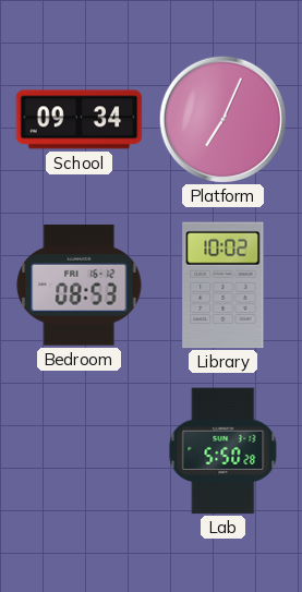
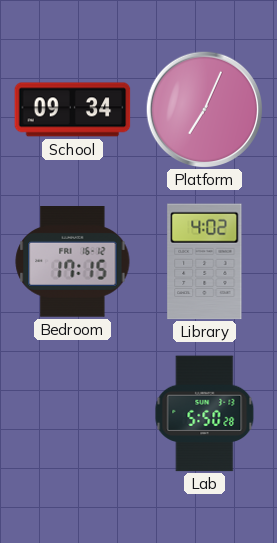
Bedroom: 08:53 -> 17:15 (73, 262)
Library: 10:02 -> 4:02 (205, 262)
